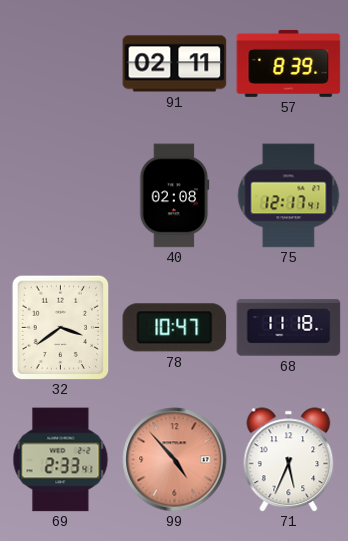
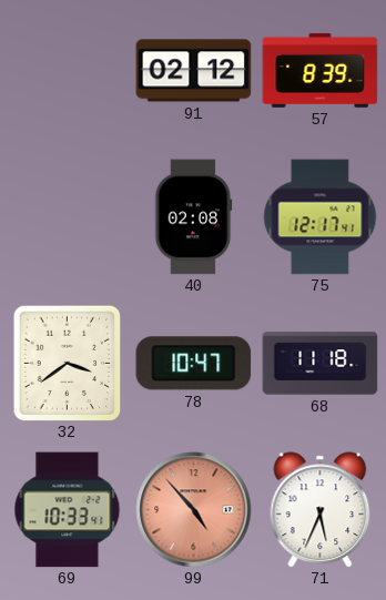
91: 02:11 -> 02:12 (194, 71)
69: 2:33 -> 10:33 (68, 510)
